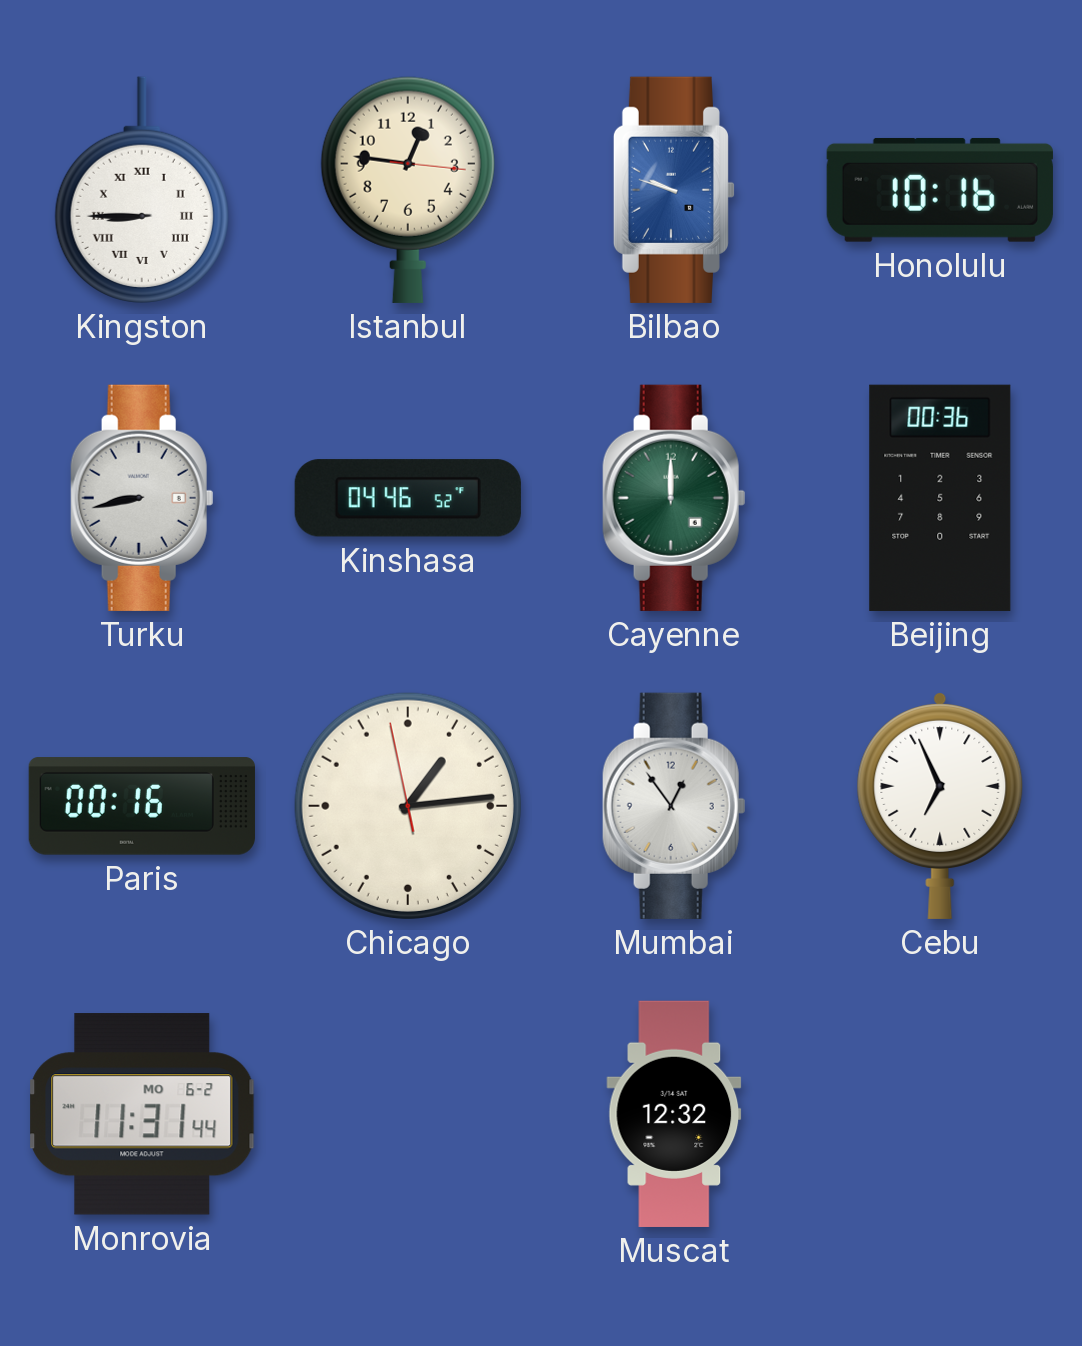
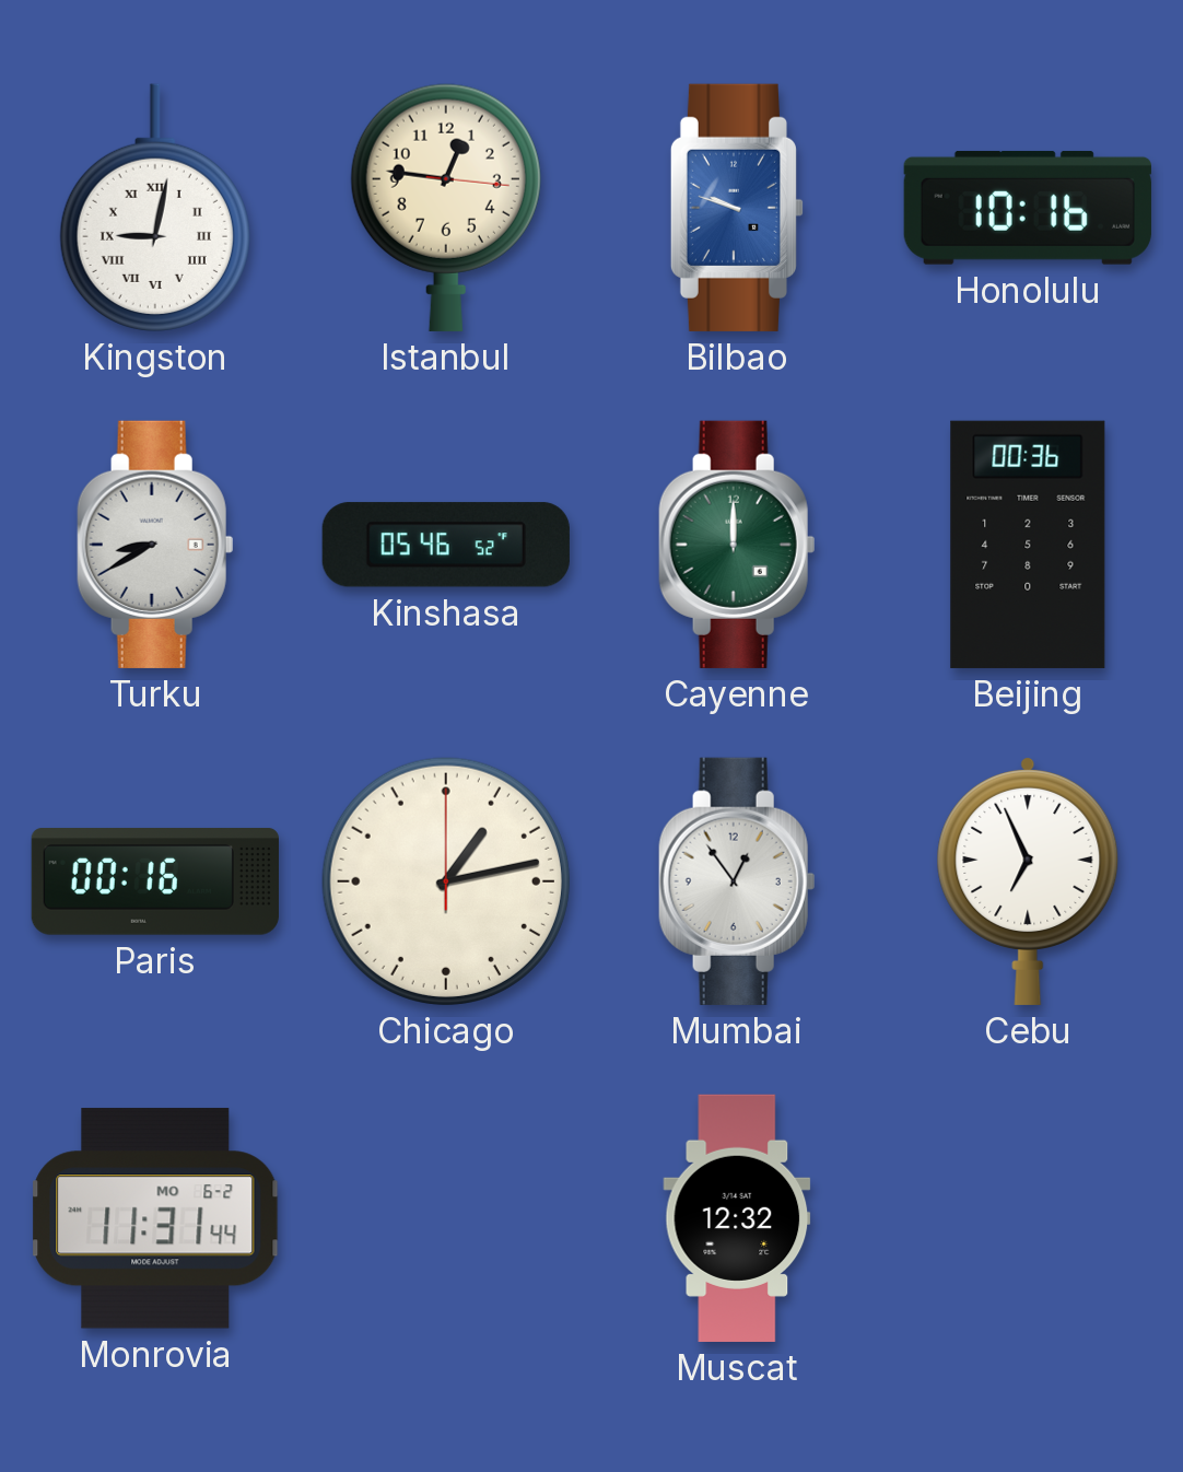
Kingston: 8:45 -> 9:02 (155, 208)
Turku: 8:43 -> 8:40 (155, 545)
Kinshasa: 04:46 -> 05:46 (446, 545)
Chicago: 1:13:58 -> 1:13:00 (446, 881)
